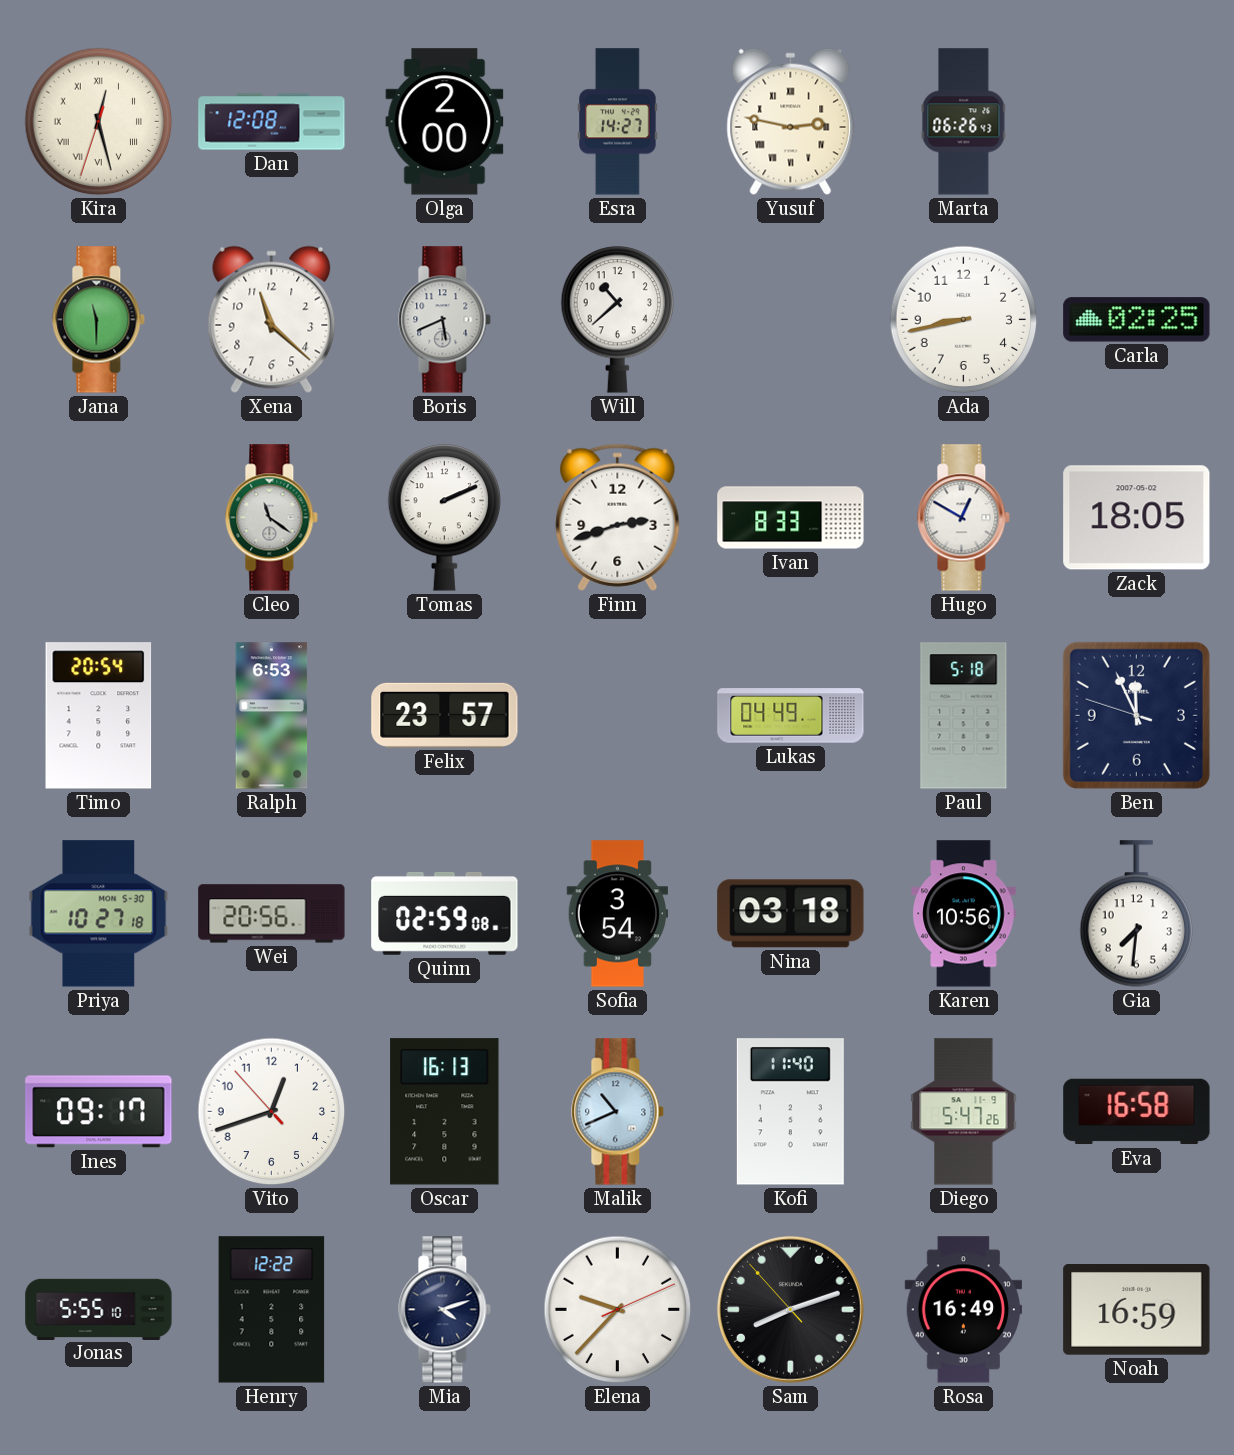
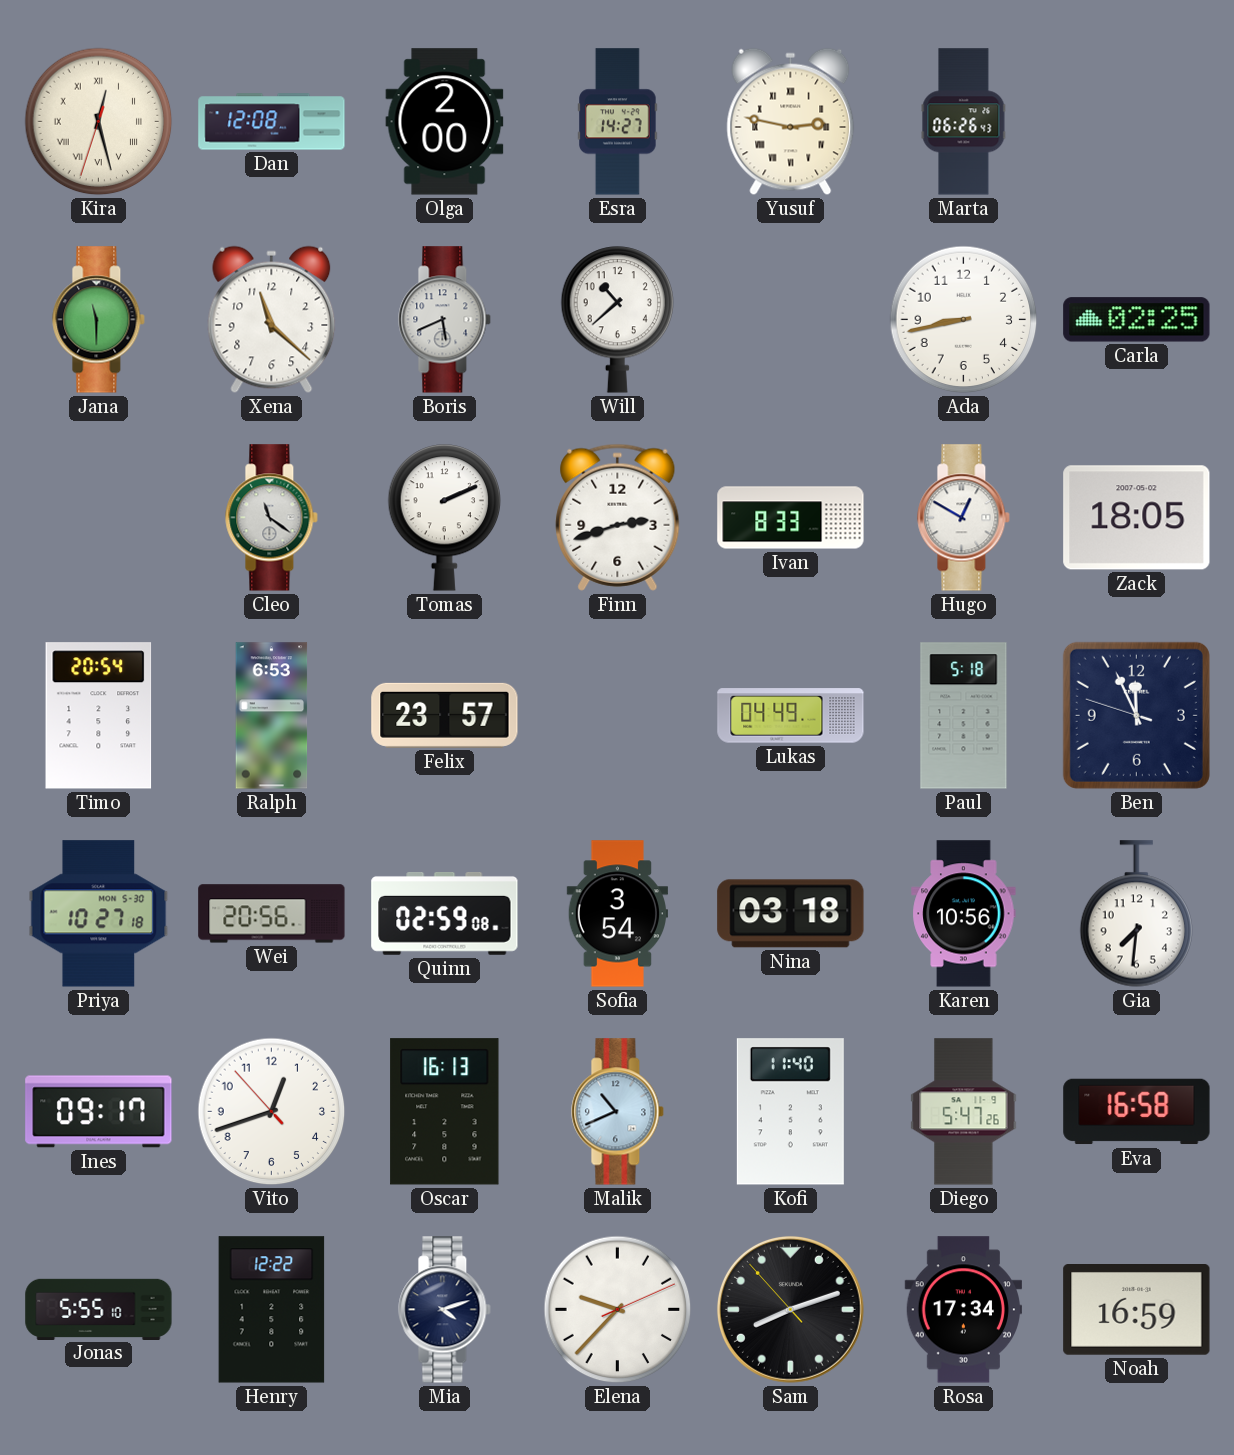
Rosa: 16:49 -> 17:34 (963, 1310)
